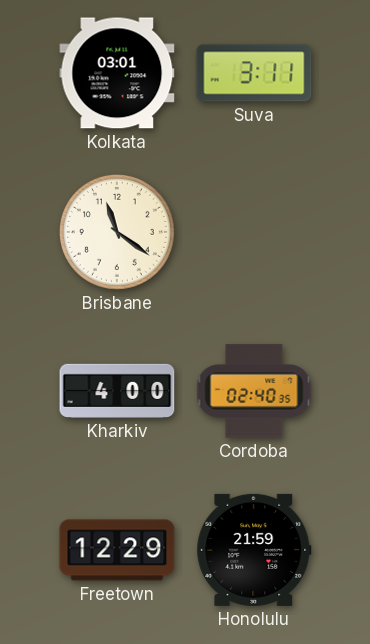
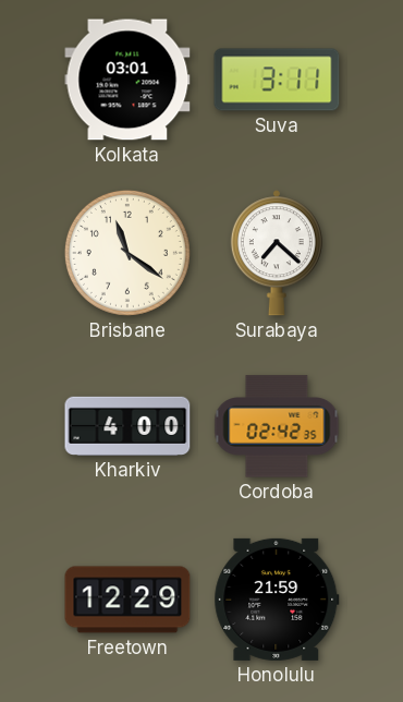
Surabaya: none -> 7:22 (277, 253)
Cordoba: 02:40 -> 02:42 (277, 426)
